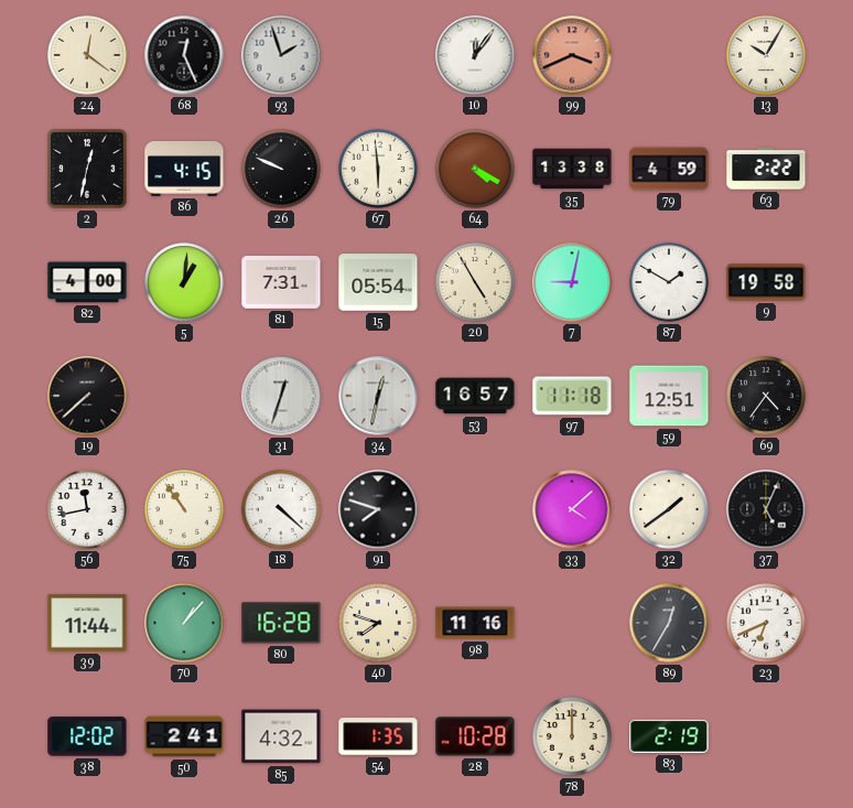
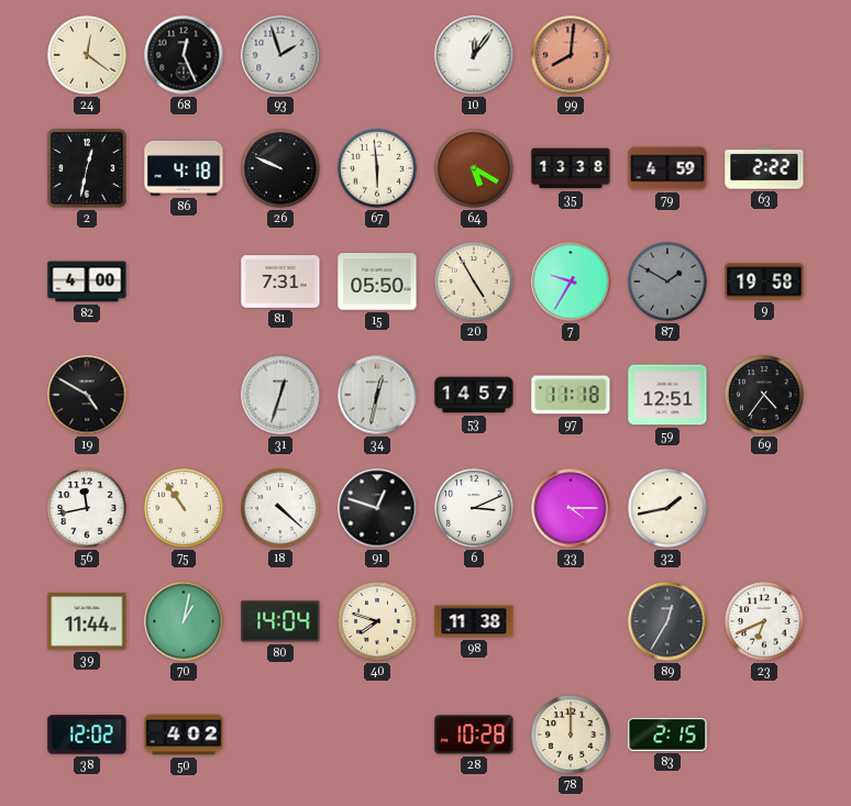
99: 3:41 -> 8:01 (571, 55)
13: 10:05 -> none (766, 55)
86: 4:15 -> 4:18 (184, 168)
64: 4:20 -> 5:20 (474, 168)
5: 1:01 -> none (184, 282)
15: 05:54 -> 05:50 (377, 281)
7: 9:02 -> 9:35 (571, 281)
87 dial: white -> grey (667, 281)
19: 7:38 -> 4:50 (87, 395)
53: 16:57 -> 14:57 (474, 395)
91: 7:48 -> 12:48 (377, 508)
6: none -> 3:11 (474, 508)
33: 4:08 -> 4:15 (571, 508)
32: 1:39 -> 1:43 (667, 508)
37: 5:04 -> none (766, 509)
70: 1:07 -> 1:02 (184, 621)
80: 16:28 -> 14:04 (280, 621)
98: 11:16 -> 11:38 (474, 621)
50: 2:41 -> 4:02 (184, 735)
85: 4:32 -> none (281, 736)
54: 1:35 -> none (378, 736)
83: 2:19 -> 2:15 (667, 735)
